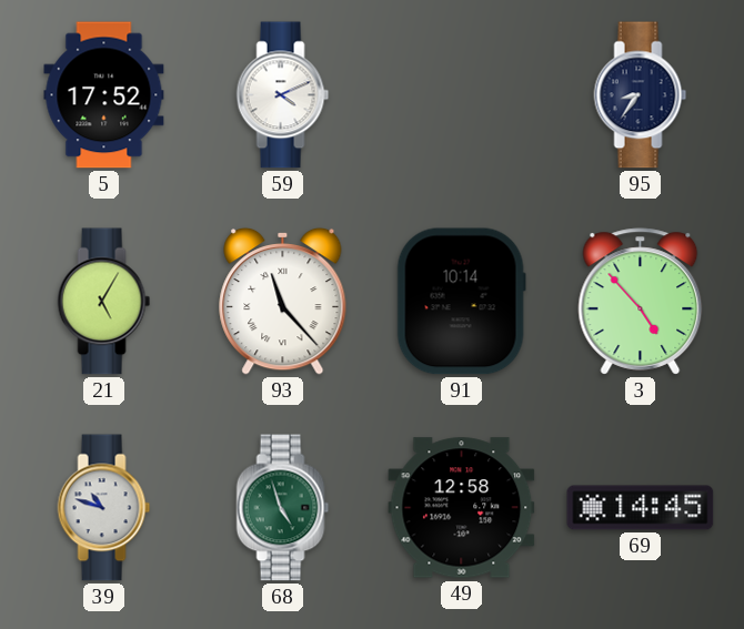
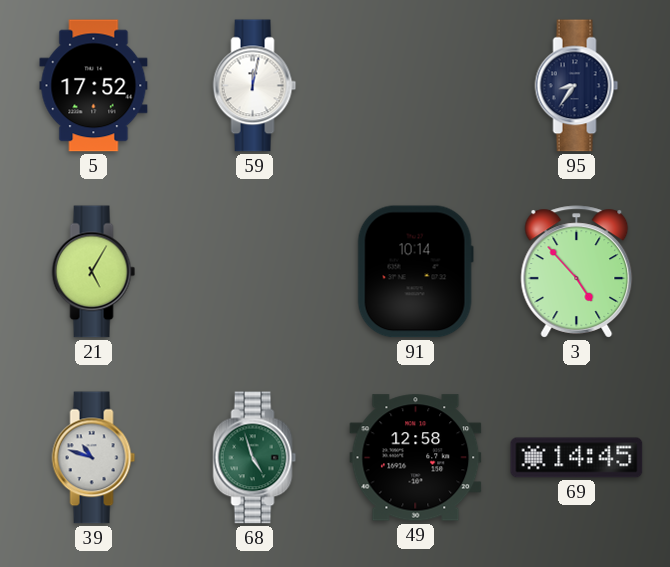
59: 4:11 -> 12:02 (255, 86)
93: 11:23 -> none (283, 301)
